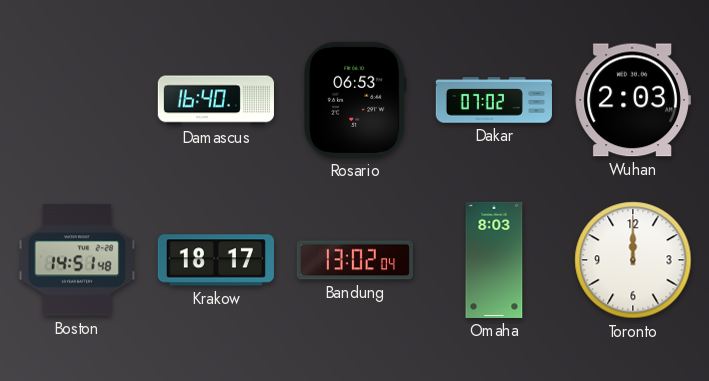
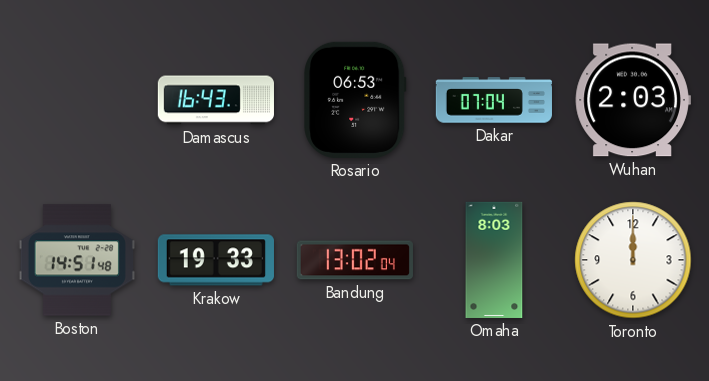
Damascus: 16:40 -> 16:43 (216, 100)
Dakar: 07:02 -> 07:04 (494, 100)
Krakow: 18:17 -> 19:33 (216, 260)
